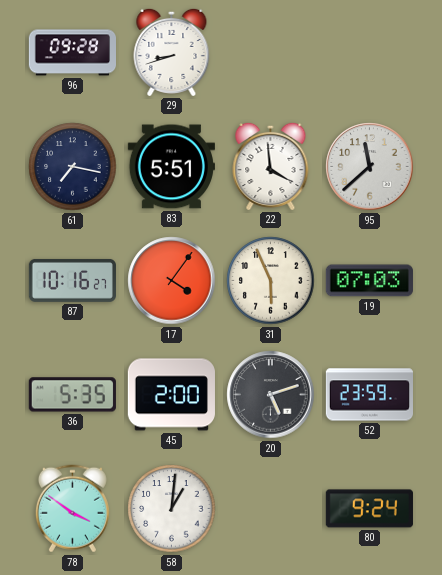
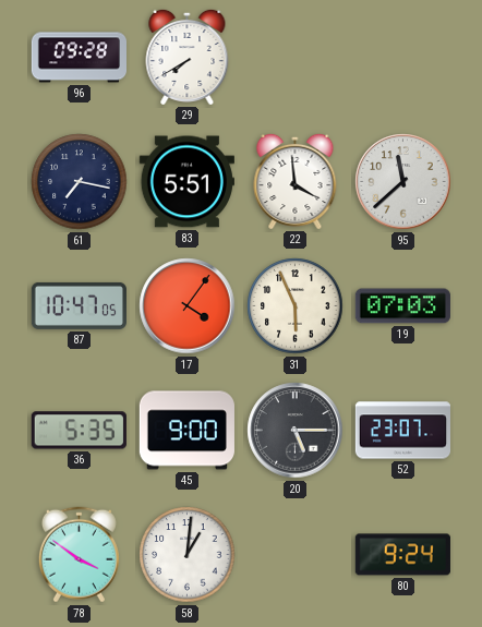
29: 8:42 -> 7:40 (188, 57)
87: 10:16 -> 10:47 (79, 305)
45: 2:00 -> 9:00 (186, 431)
20: 5:12 -> 5:15 (296, 431)
52: 23:59 -> 23:07 (402, 431)
